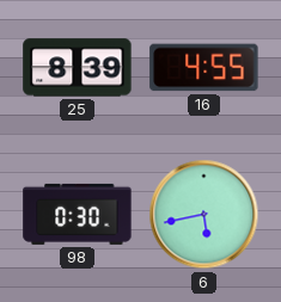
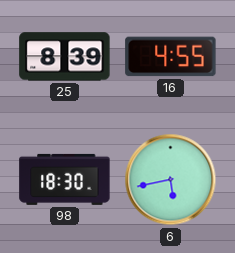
98: 0:30 -> 18:30 (65, 179)
